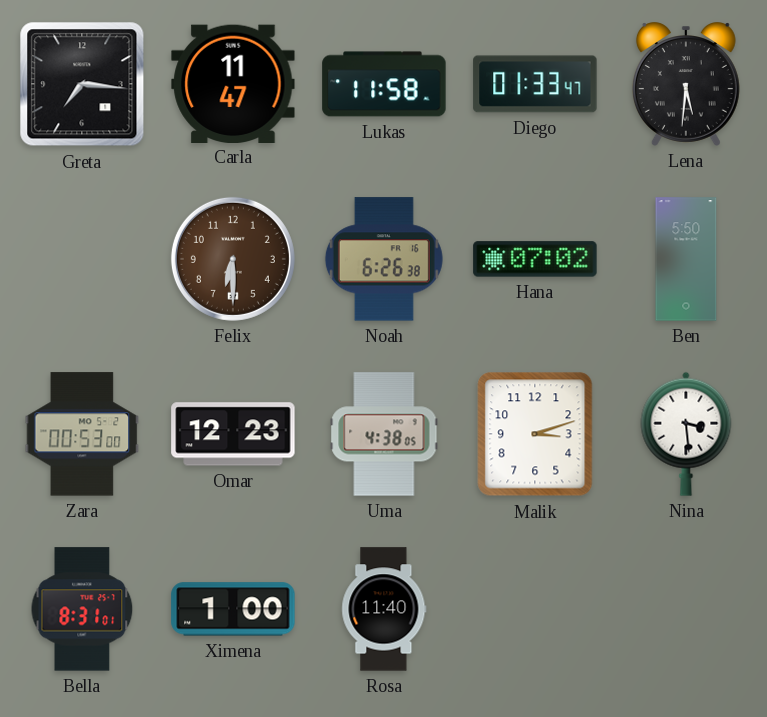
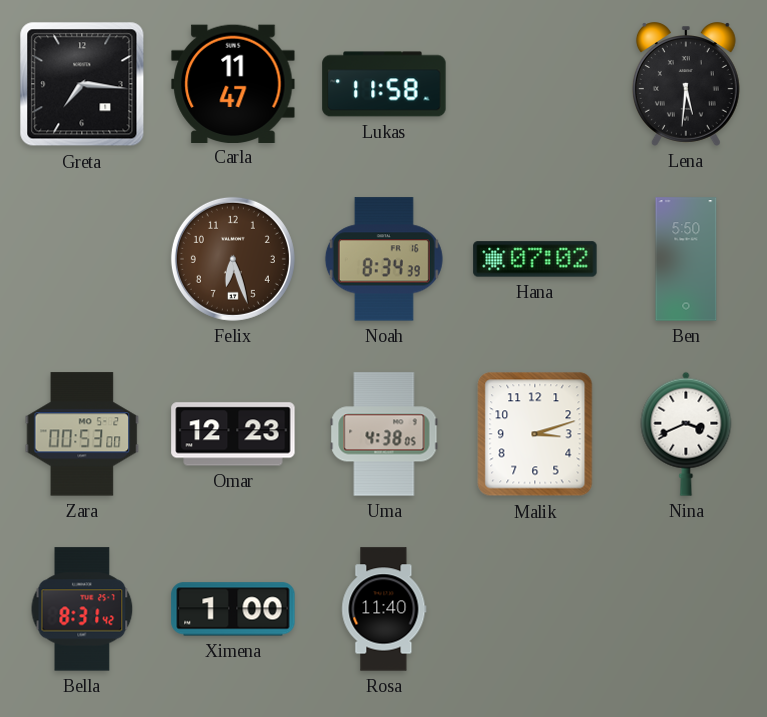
Diego: 01:33 -> none (535, 84)
Felix: 6:30 -> 6:27 (233, 259)
Noah: 6:26 -> 8:34 (384, 259)
Nina: 3:29 -> 3:41 (686, 434)
Bella: 8:31:01 -> 8:31:42 (82, 609)
